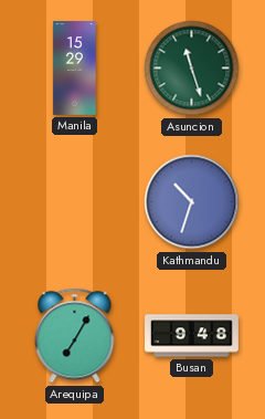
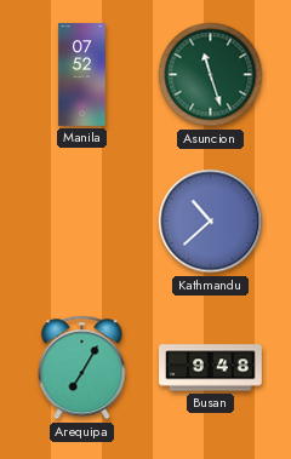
Manila: 15:29 -> 07:52 (82, 75)
Kathmandu: 10:33 -> 10:38 (211, 222)
